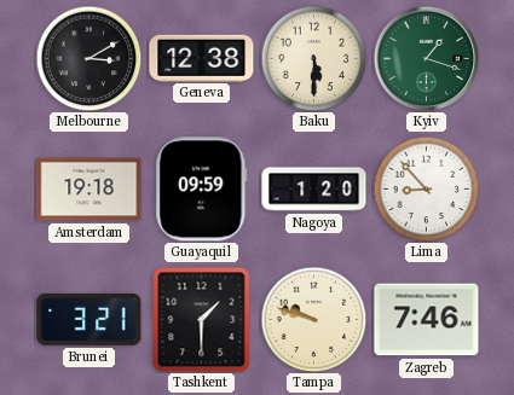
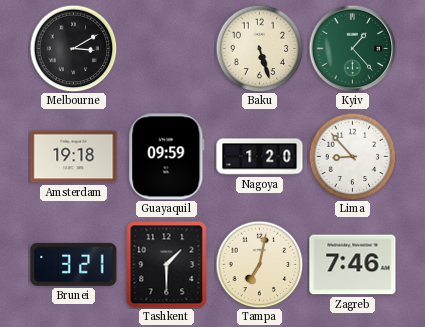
Geneva: 12:38 -> none (202, 58)
Baku: 5:30 -> 5:27 (259, 48)
Kyiv: 1:18 -> 1:23 (352, 48)
Tampa: 9:48 -> 7:02 (259, 264)
